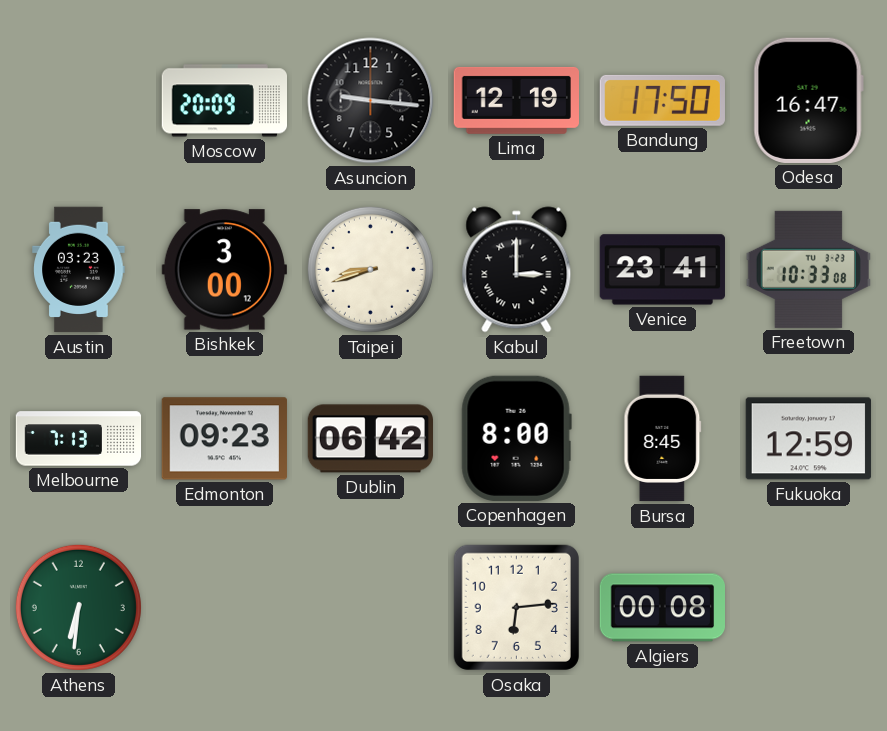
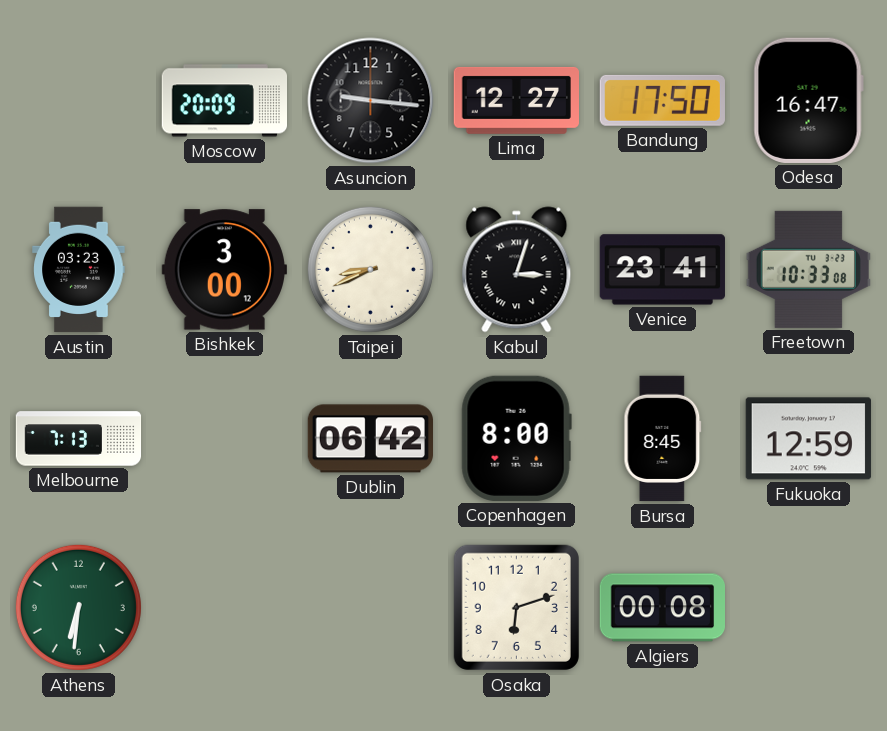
Lima: 12:19 -> 12:27 (516, 100)
Taipei: 8:42 -> 8:41 (370, 269)
Kabul: 3:00 -> 3:03 (517, 270)
Edmonton: 09:23 -> none (224, 439)
Osaka: 6:14 -> 6:12 (516, 607)
